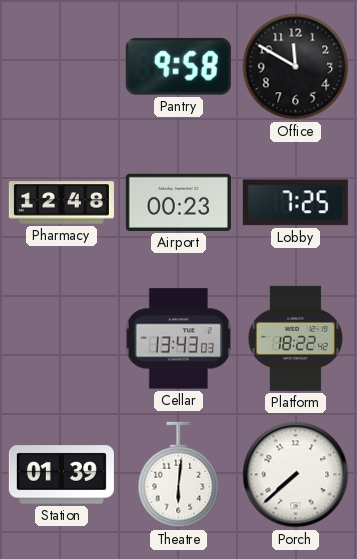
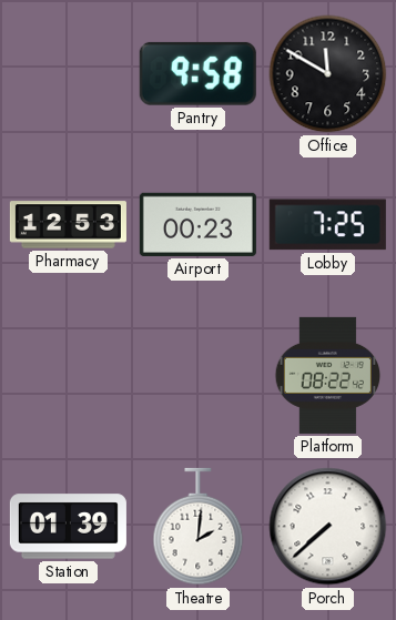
Pharmacy: 12:48 -> 12:53 (68, 225)
Cellar: 13:43 -> none (178, 339)
Platform: 18:22 -> 08:22 (328, 375)
Theatre: 6:01 -> 2:01 (199, 527)
